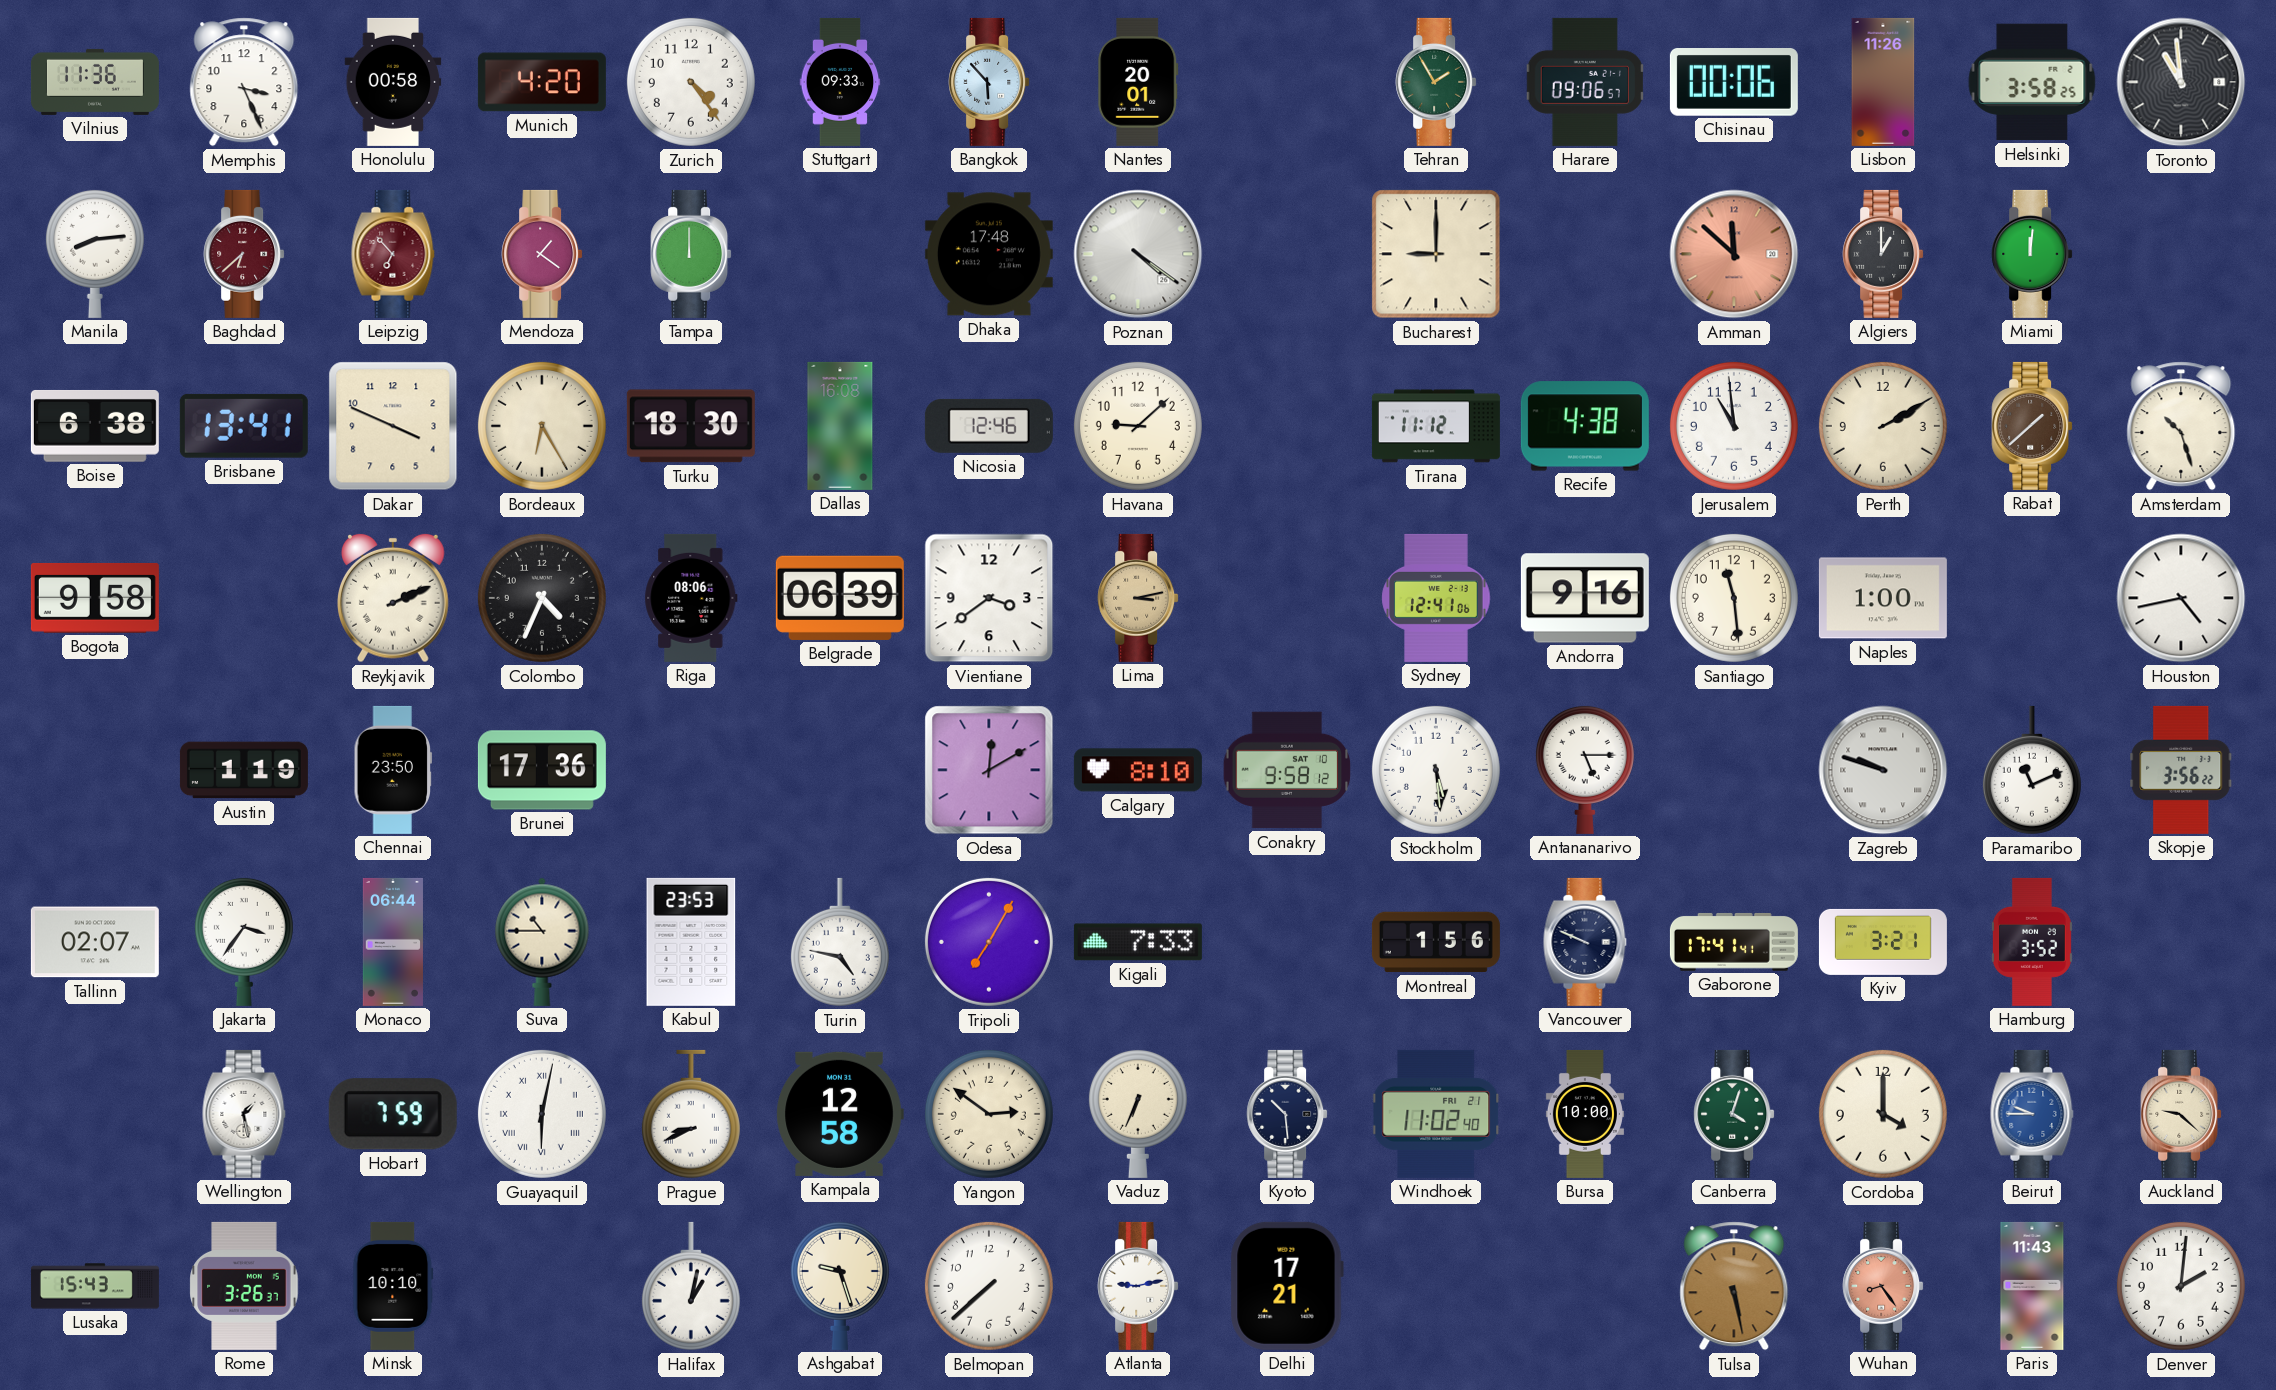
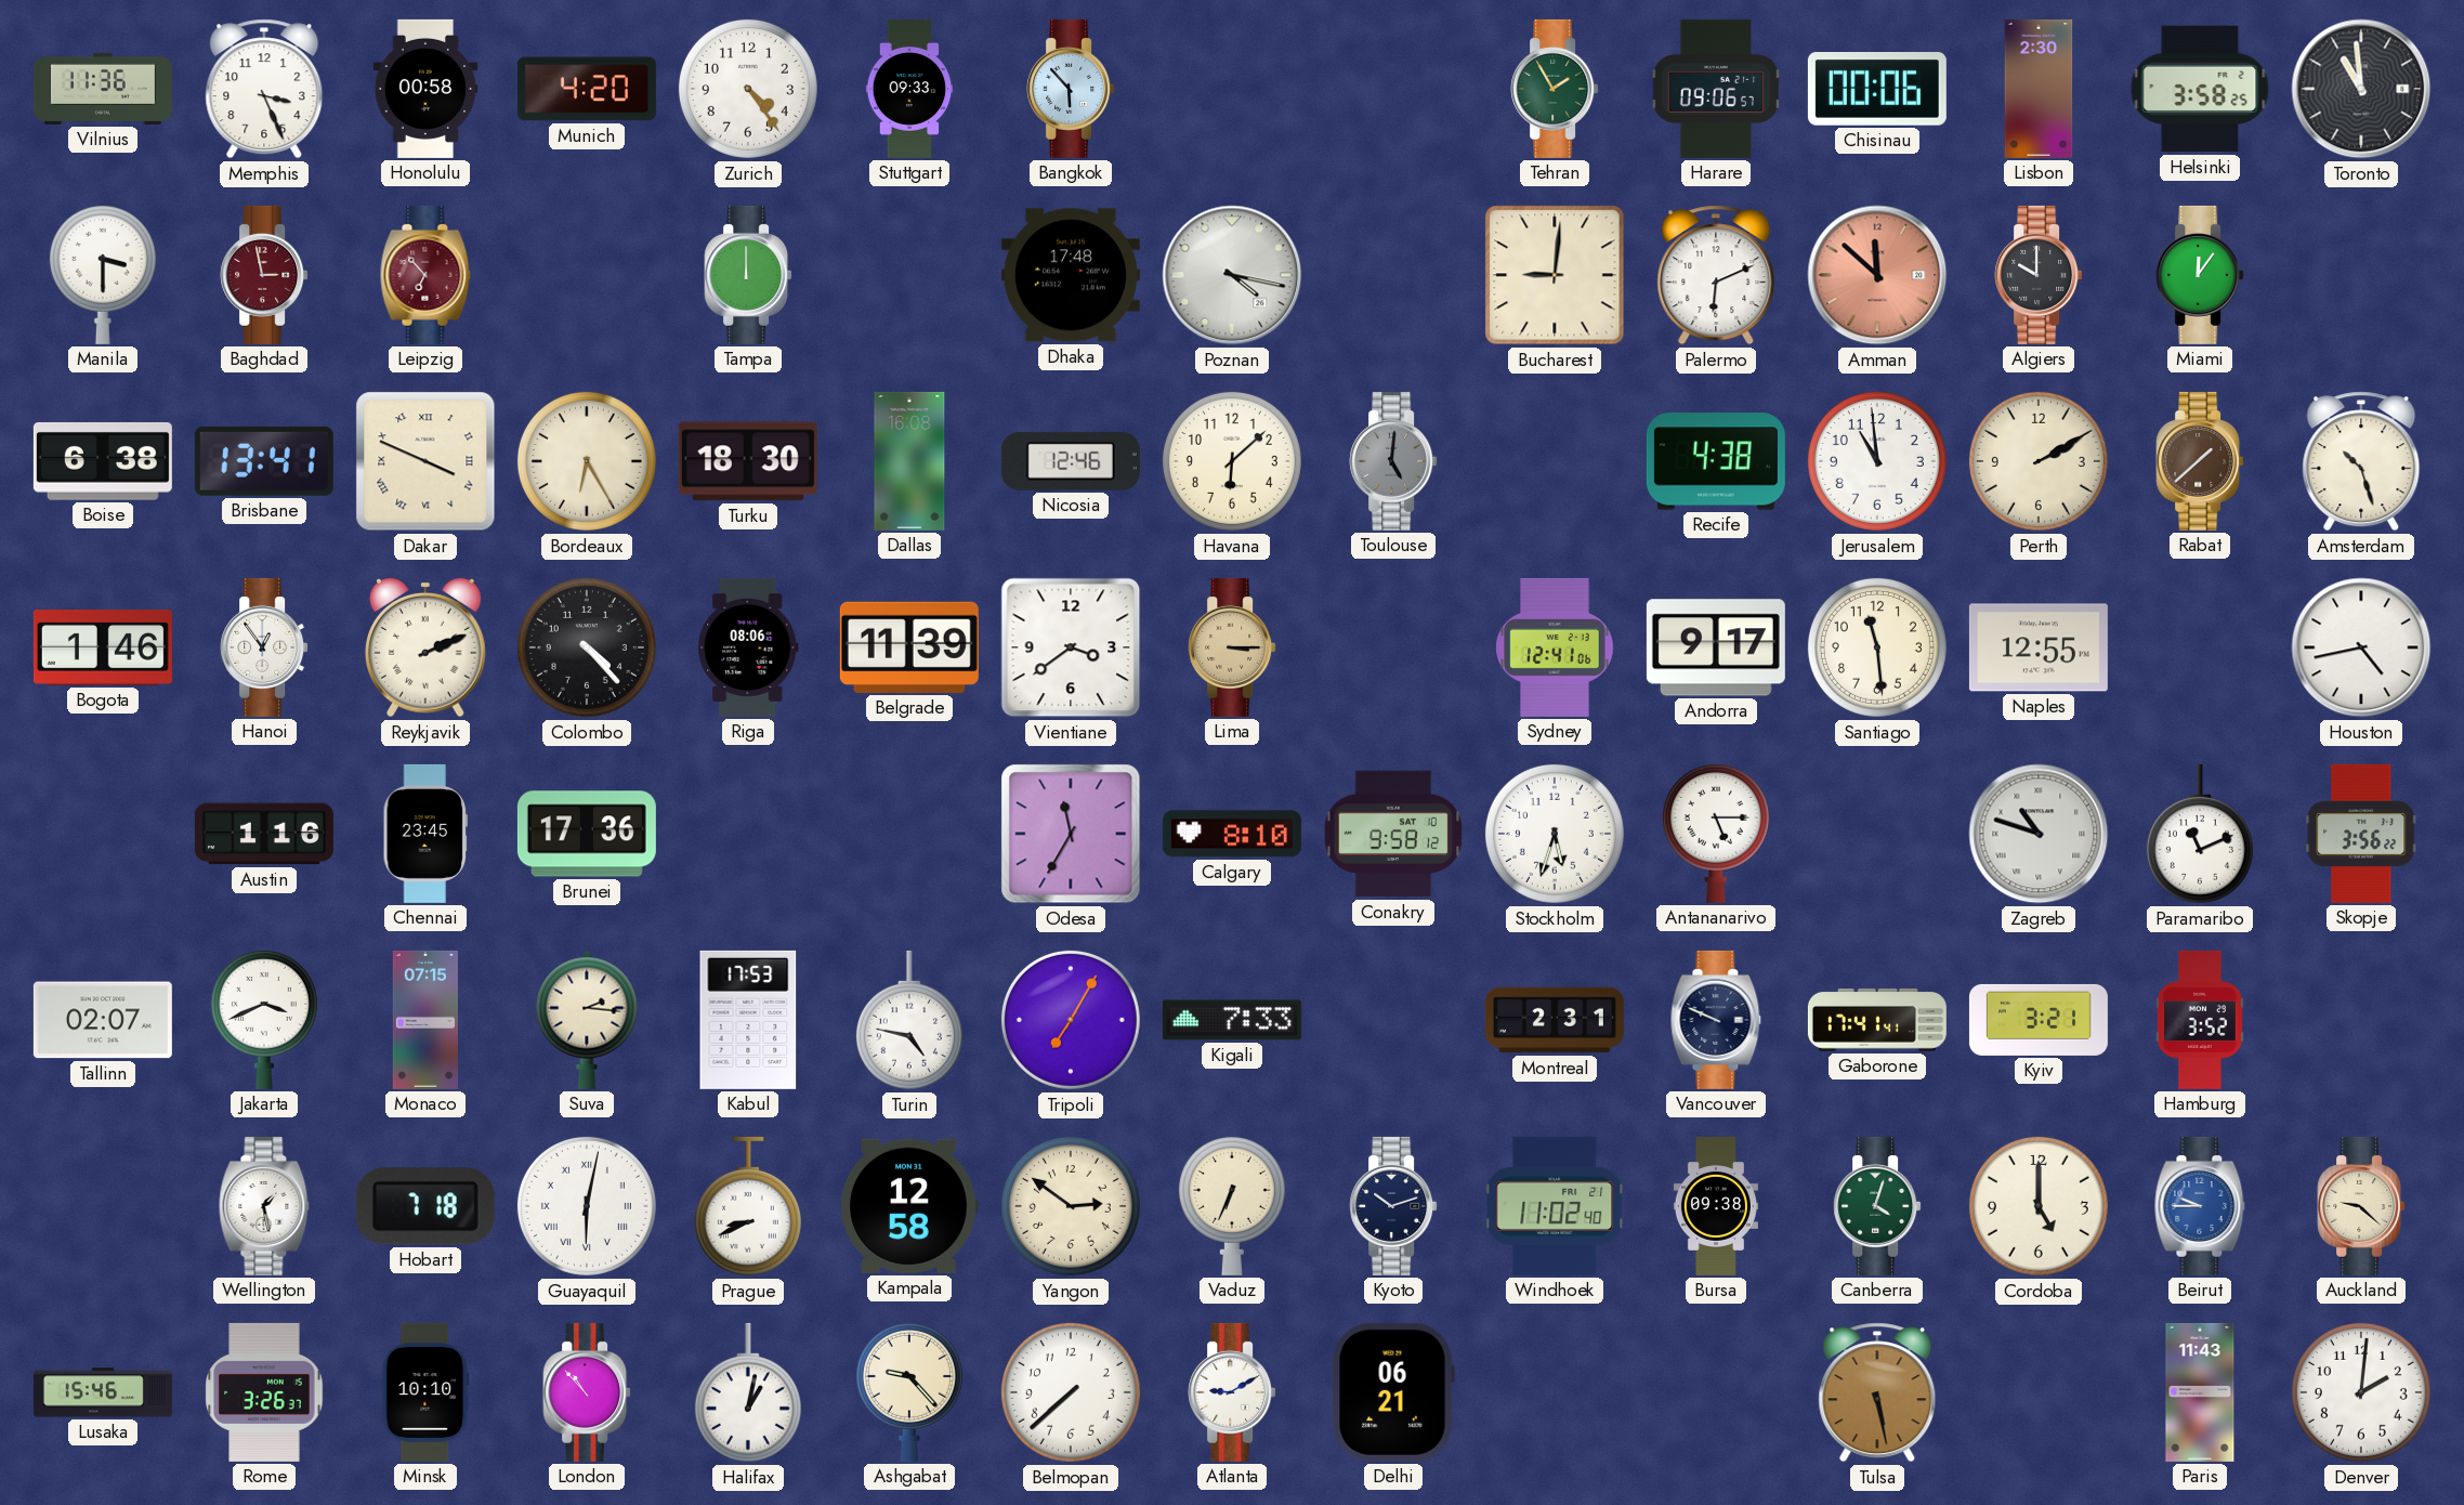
Nantes: 20:01 -> none (1138, 82)
Lisbon: 11:26 -> 2:30 (2039, 89)
Manila: 8:14 -> 3:30 (103, 274)
Baghdad: 6:38 -> 2:58 (264, 275)
Mendoza: 1:21 -> none (542, 254)
Poznan: 4:21 -> 4:17 (1232, 275)
Bucharest: 9:00 -> 9:01 (1555, 275)
Palermo: none -> 6:11 (1716, 275)
Algiers: 1:00 -> 10:00 (2039, 275)
Miami: 12:01 -> 12:06 (2200, 275)
Dakar numerals: Arabic -> Roman (425, 461)
Havana: 9:08 -> 6:08 (1232, 461)
Toulouse: none -> 5:01 (1393, 461)
Tirana: 11:12 -> none (1436, 426)
Bogota: 9:58 -> 1:46 (103, 647)
Hanoi: none -> 12:54 (264, 647)
Colombo: 4:34 -> 4:23 (587, 647)
Belgrade: 06:39 -> 11:39 (909, 647)
Lima: 3:13 -> 3:15 (1232, 647)
Andorra: 9:16 -> 9:17 (1716, 647)
Naples: 1:00 -> 12:55 (2039, 647)
Austin: 1:19 -> 1:16 (264, 834)
Chennai: 23:50 -> 23:45 (424, 834)
Odesa: 12:10 -> 11:35 (1071, 834)
Stockholm: 5:29 -> 5:33 (1555, 834)
Zagreb: 9:48 -> 10:48 (2039, 834)
Jakarta: 3:36 -> 3:41 (264, 1019)
Monaco: 06:44 -> 07:15 (425, 1020)
Suva: 10:45 -> 2:16 (587, 1020)
Kabul: 23:53 -> 17:53 (748, 1020)
Montreal: 1:56 -> 2:31 (1555, 1020)
Hobart: 7:59 -> 7:18 (425, 1206)
Kyoto: 10:29 -> 10:12 (1393, 1206)
Bursa: 10:00 -> 09:38 (1716, 1206)
Cordoba: 4:00 -> 5:00 (2039, 1206)
Lusaka: 15:43 -> 15:46 (103, 1392)
London: none -> 10:53 (587, 1392)
Ashgabat: 9:27 -> 9:23 (909, 1391)
Atlanta: 9:13 -> 9:10 (1232, 1392)
Delhi: 17:21 -> 06:21 (1393, 1392)
Wuhan: 8:24 -> none (1883, 1286)
